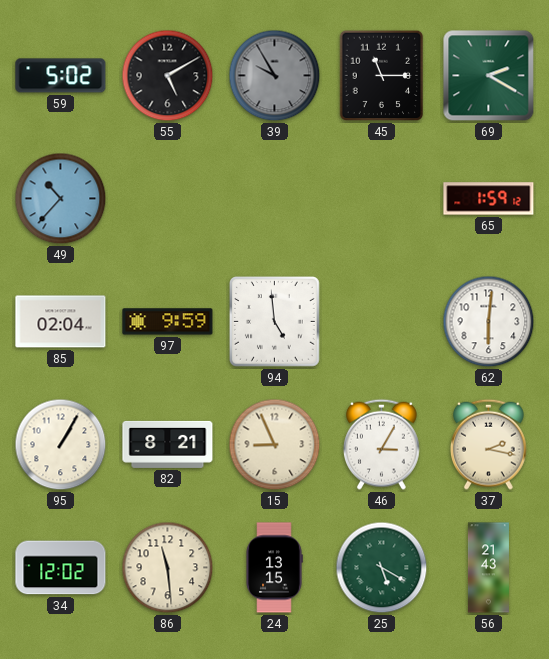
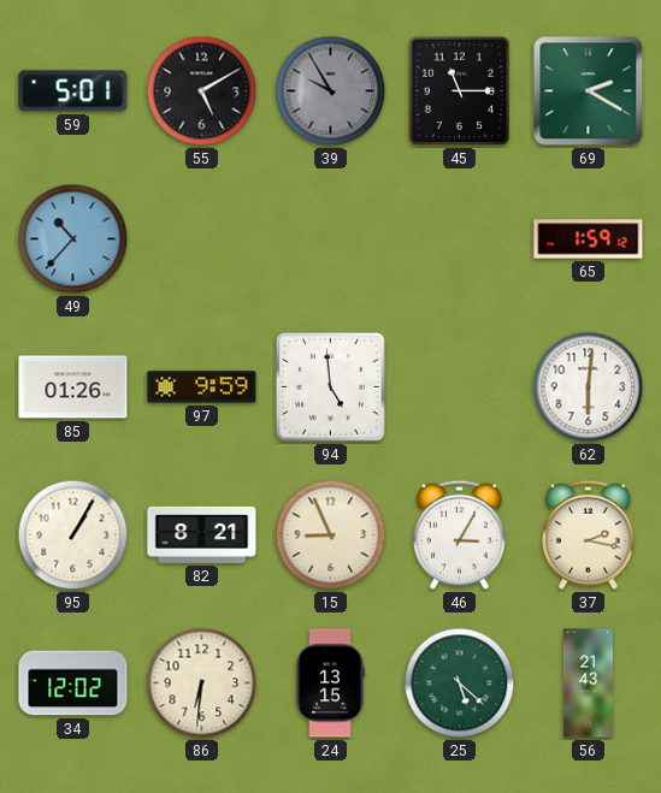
59: 5:02 -> 5:01 (73, 91)
85: 02:04 -> 01:26 (73, 387)
86: 11:29 -> 6:31 (202, 683)
25: 5:20 -> 5:22 (460, 683)
